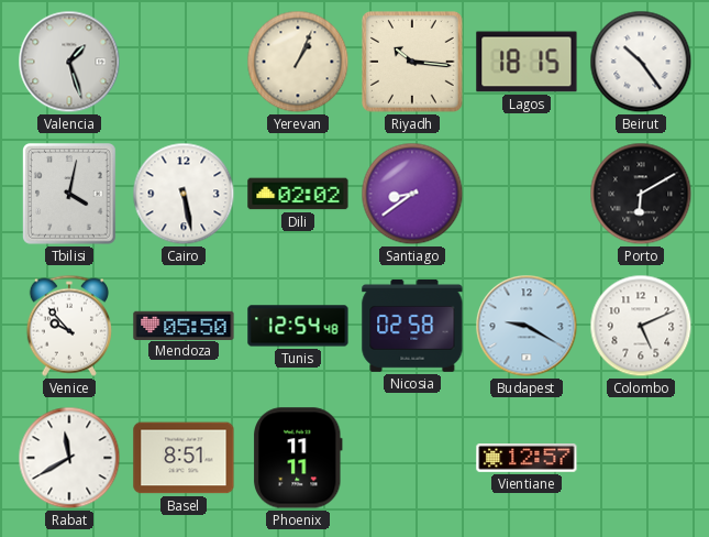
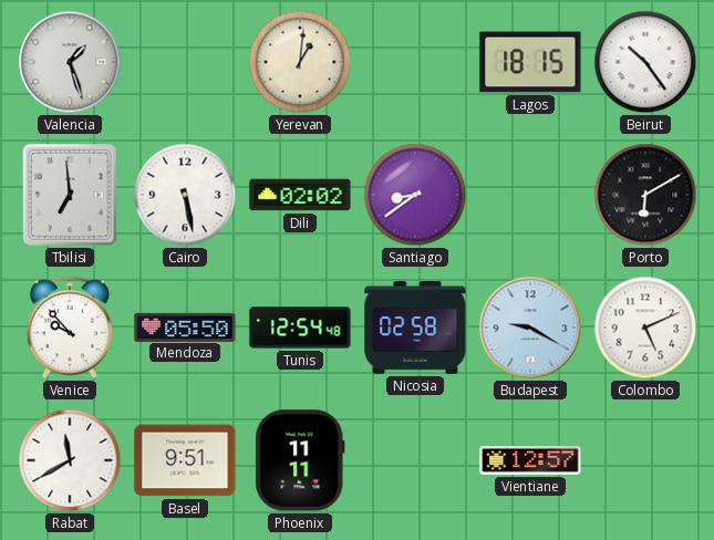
Yerevan: 1:04 -> 1:01 (300, 62)
Riyadh: 10:16 -> none (413, 63)
Tbilisi: 4:02 -> 6:59 (71, 196)
Basel: 8:51 -> 9:51 (185, 460)
